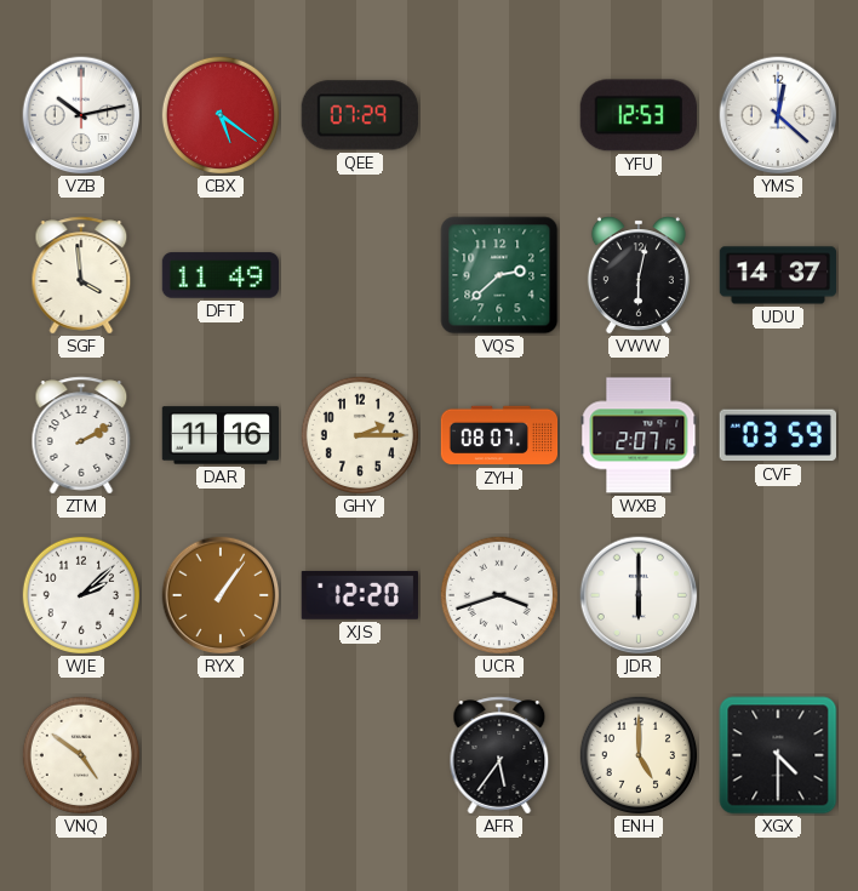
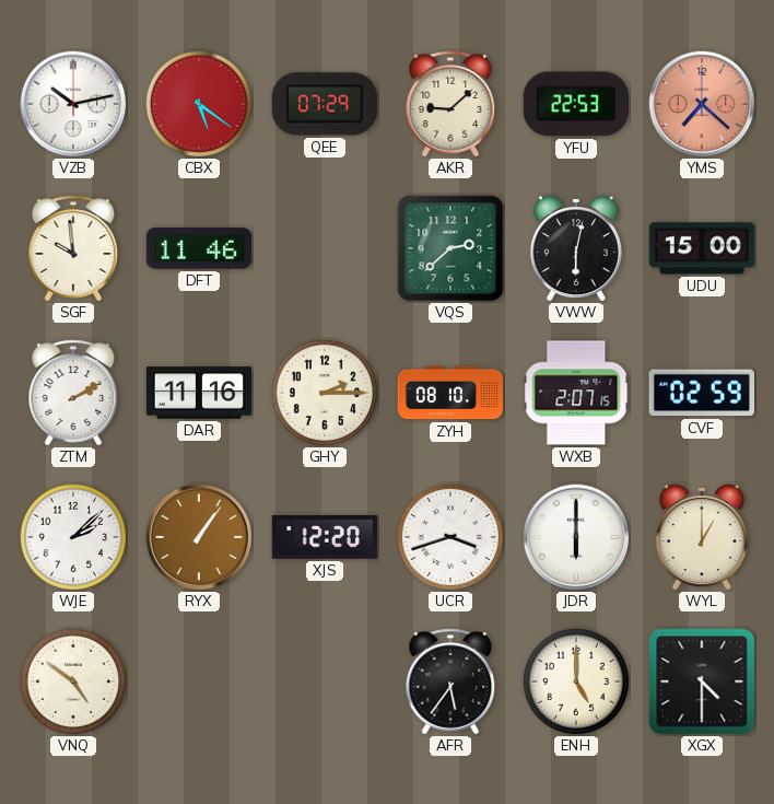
AKR: none -> 9:08 (450, 104)
YFU: 12:53 -> 22:53 (576, 104)
YMS: 12:22 -> 7:22 (702, 104)
YMS dial: white -> salmon (702, 104)
SGF: 3:59 -> 9:59 (73, 248)
DFT: 11:49 -> 11:46 (198, 248)
UDU: 14:37 -> 15:00 (702, 248)
ZYH: 08:07 -> 08:10 (450, 393)
CVF: 03:59 -> 02:59 (702, 393)
WYL: none -> 1:00 (702, 537)
